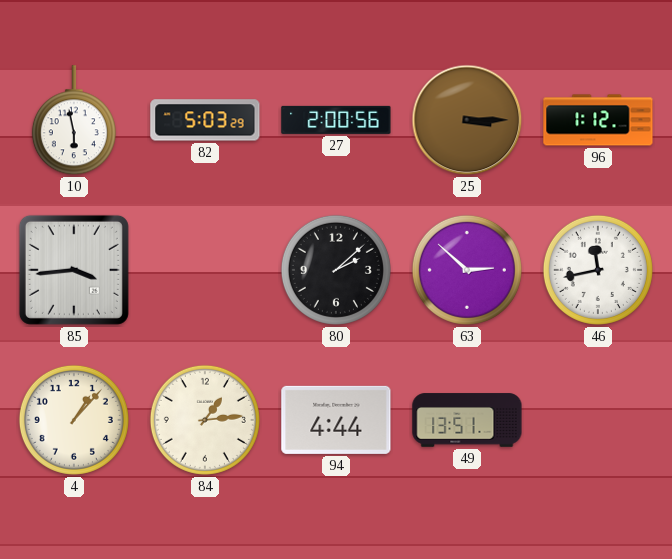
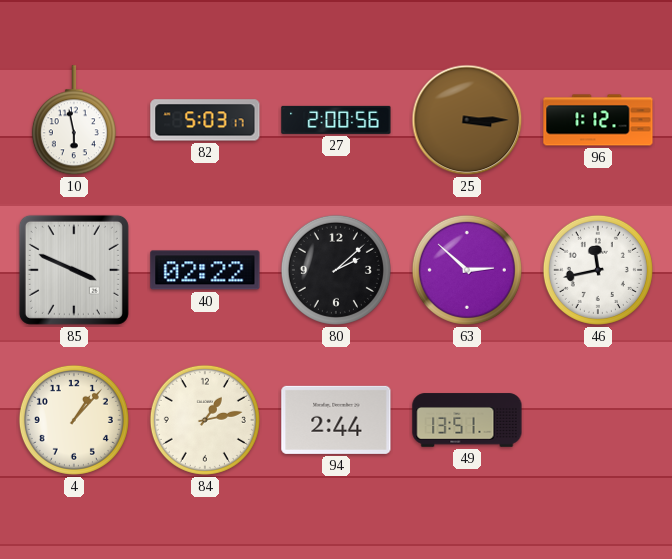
82: 5:03:29 -> 5:03:17 (205, 120)
85: 3:44 -> 3:49 (74, 270)
40: none -> 02:22 (205, 270)
84: 1:14 -> 1:13 (205, 420)
94: 4:44 -> 2:44 (336, 420)
